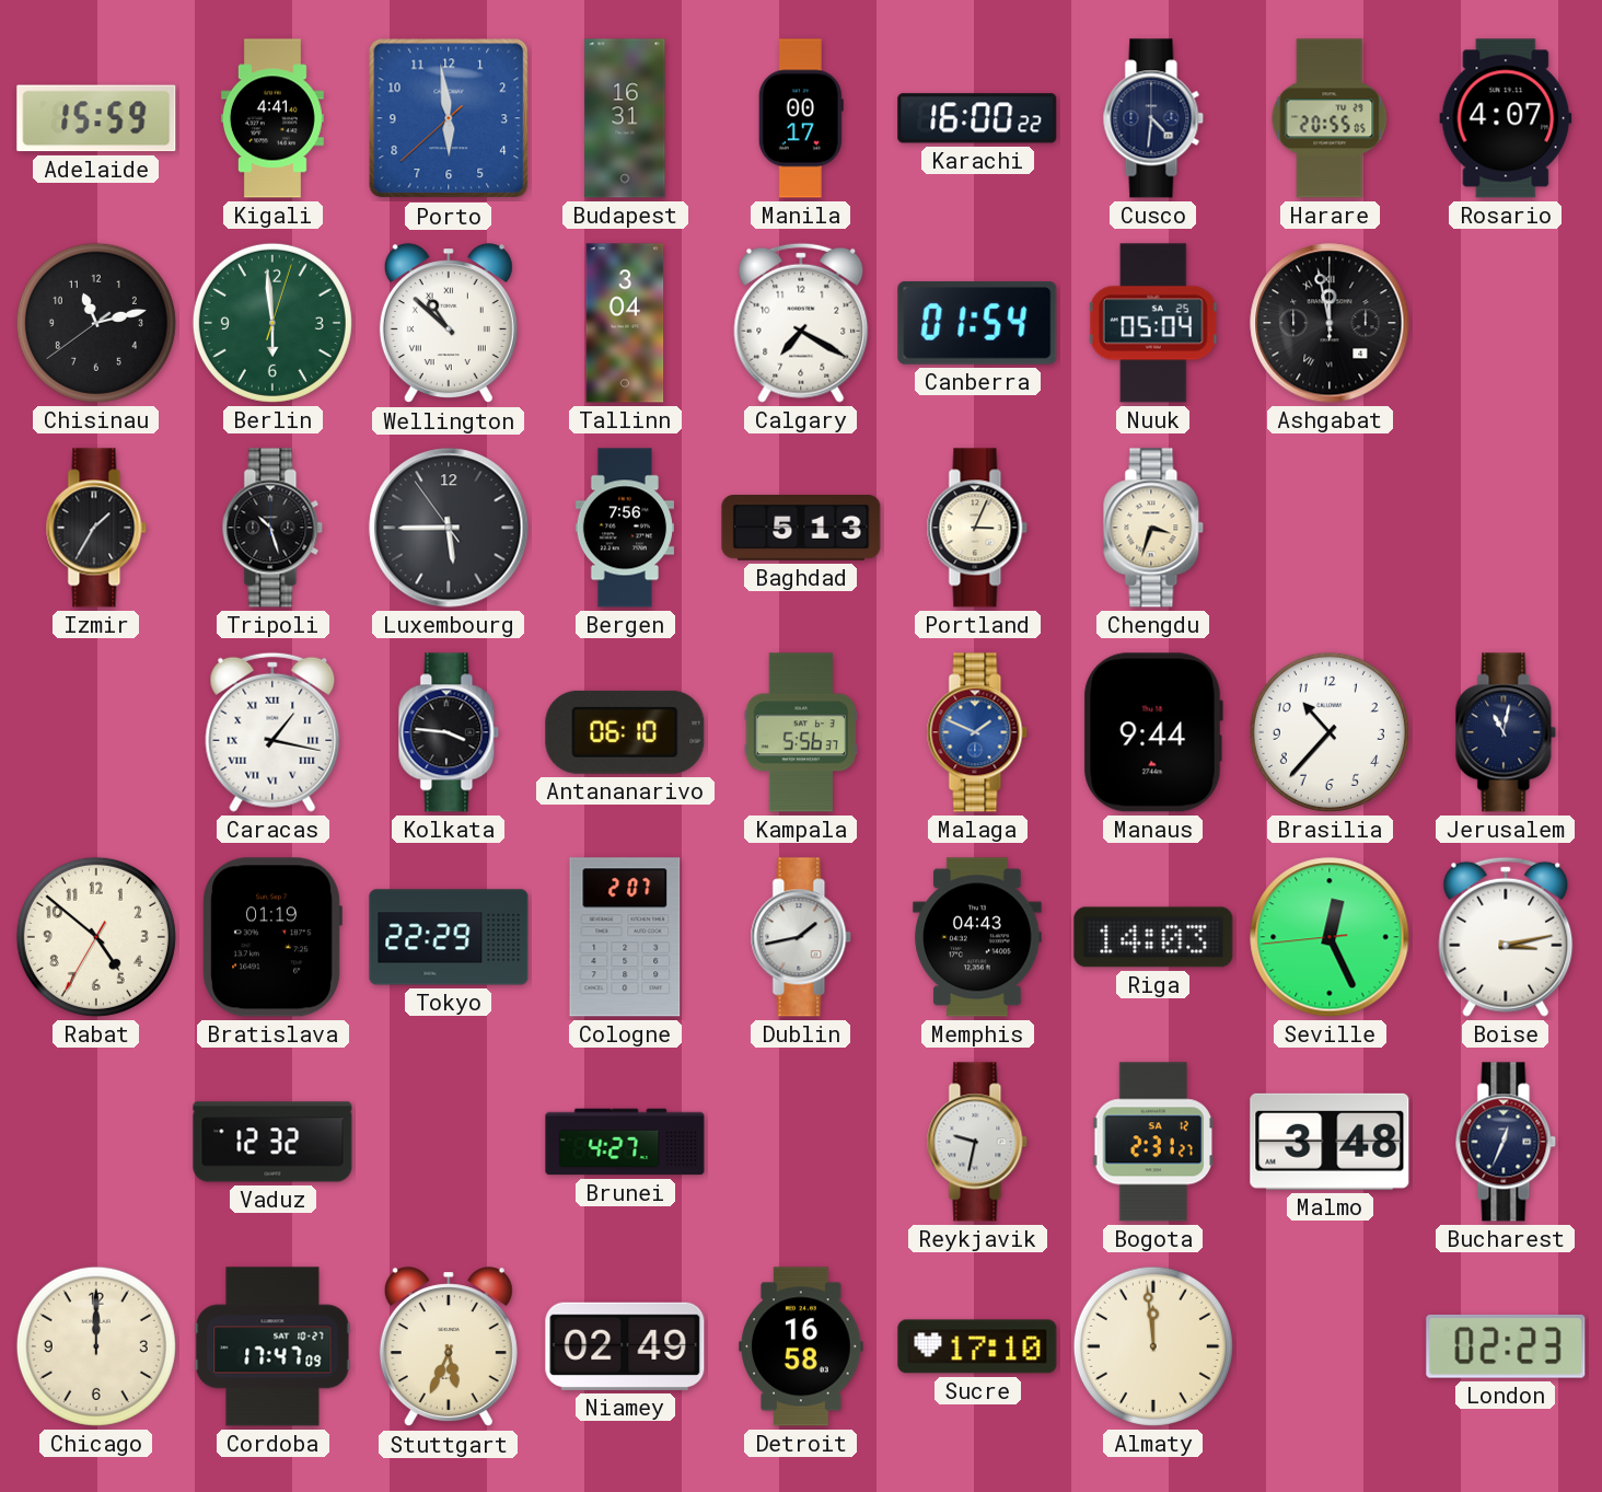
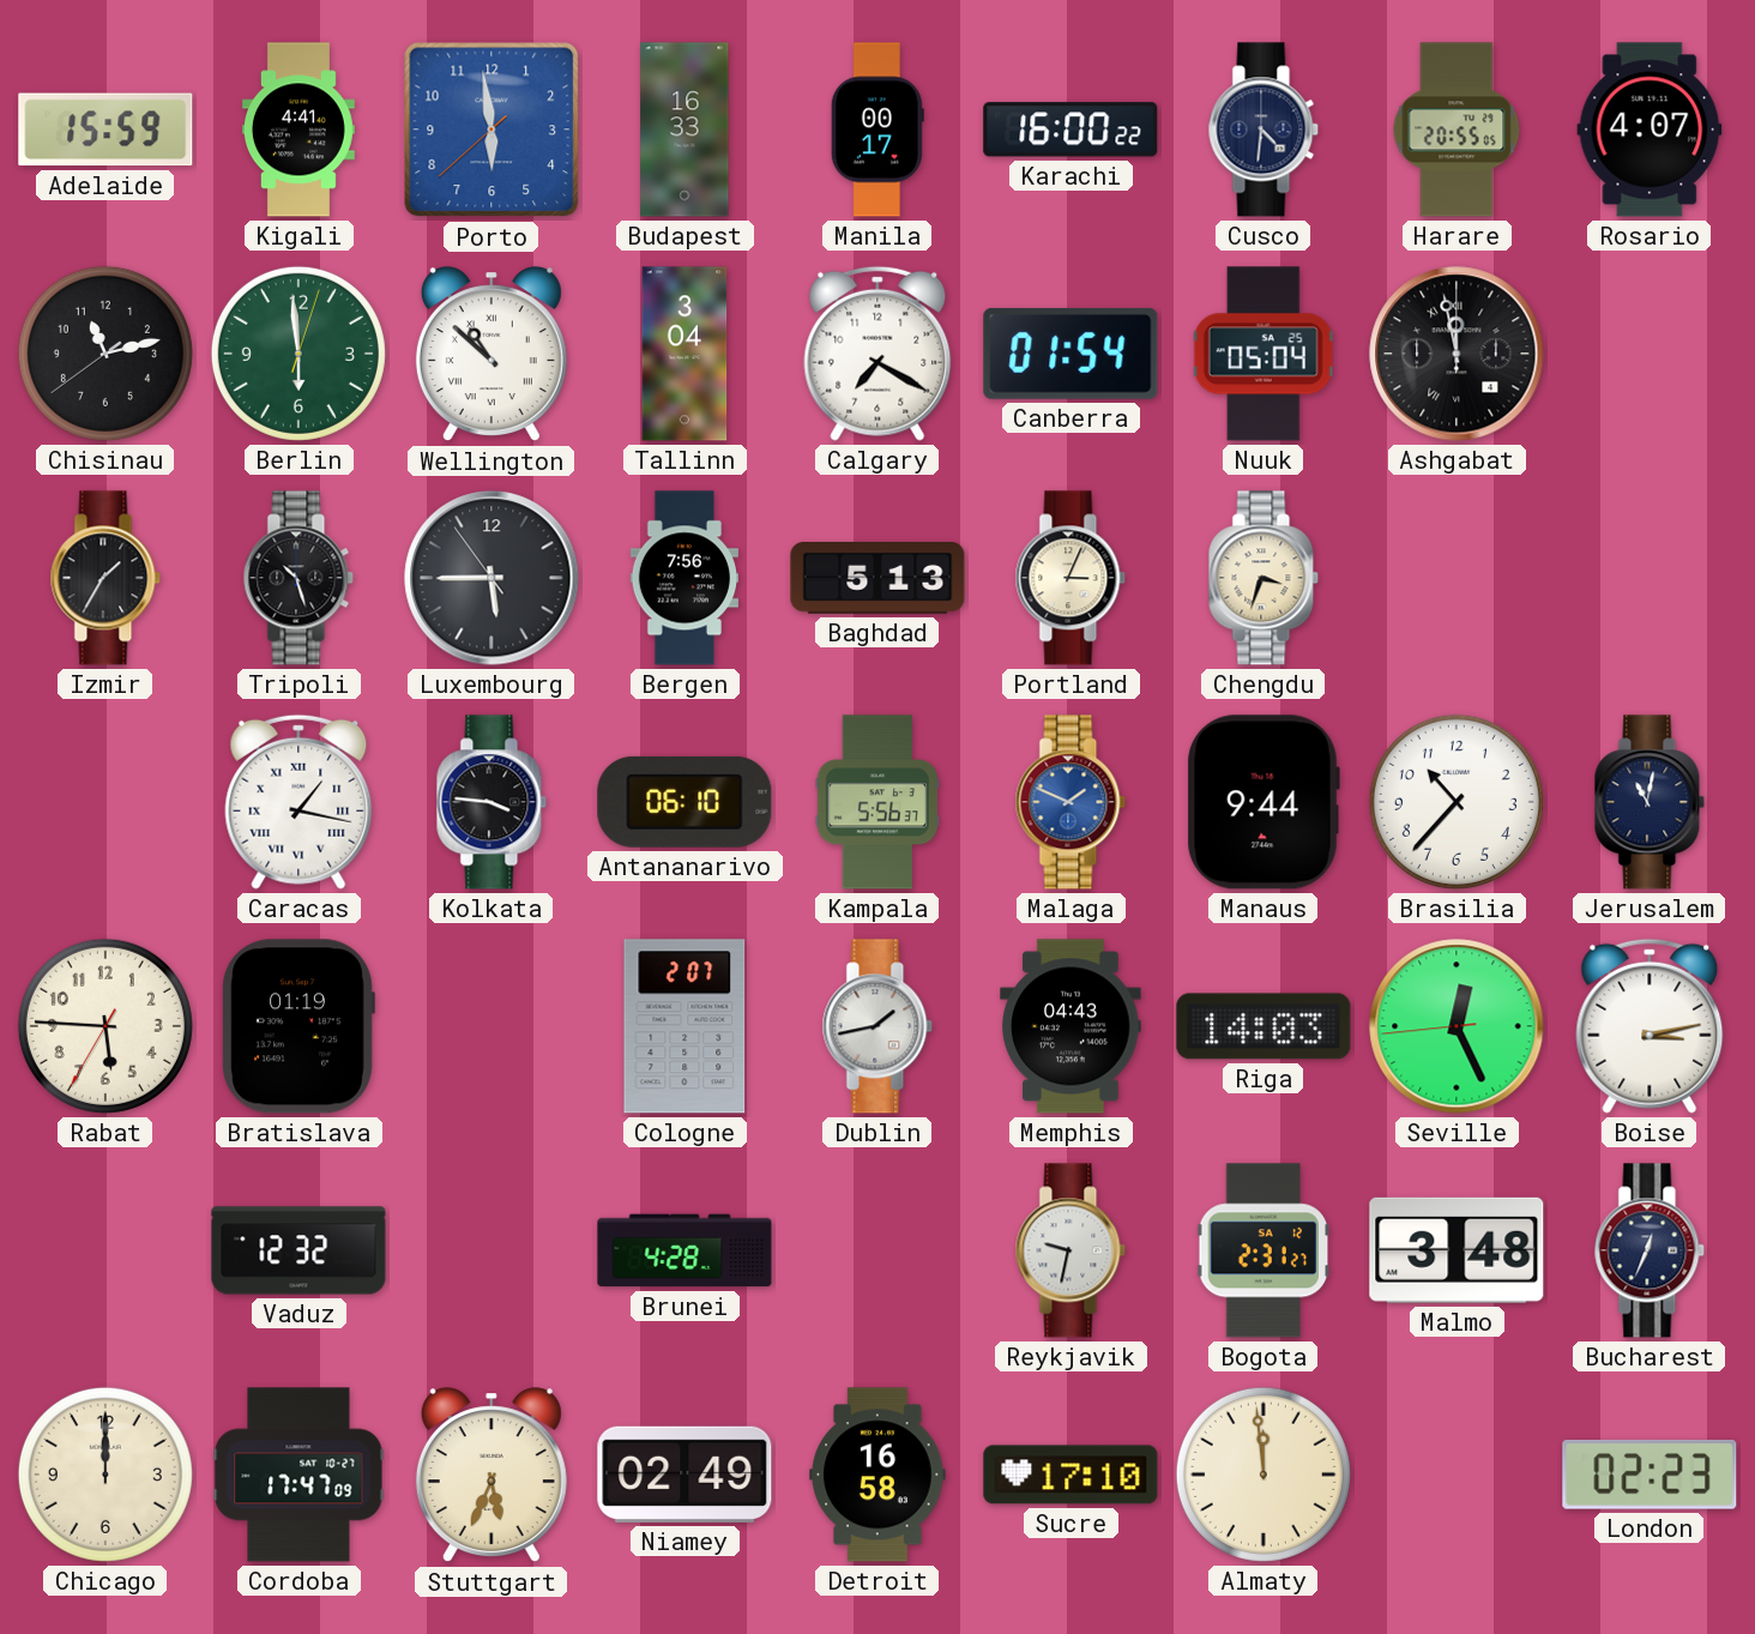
Budapest: 16:31 -> 16:33 (684, 129)
Rabat: 4:51 -> 5:45 (105, 1026)
Tokyo: 22:29 -> none (449, 937)
Brunei: 4:27 -> 4:28 (684, 1250)
